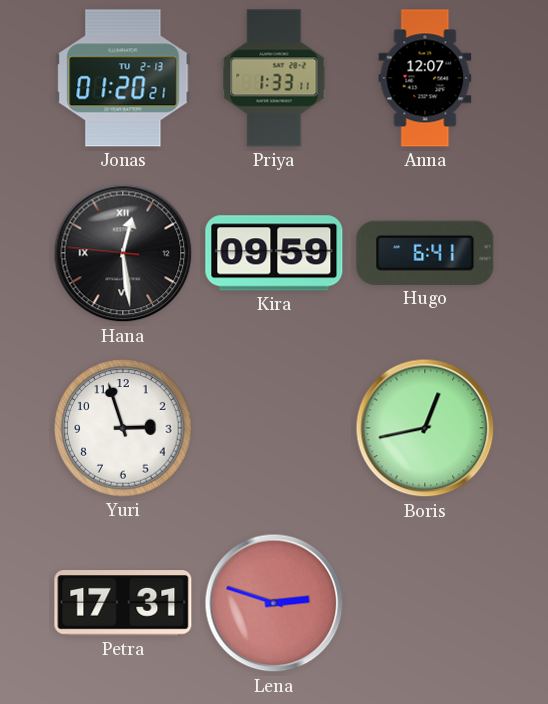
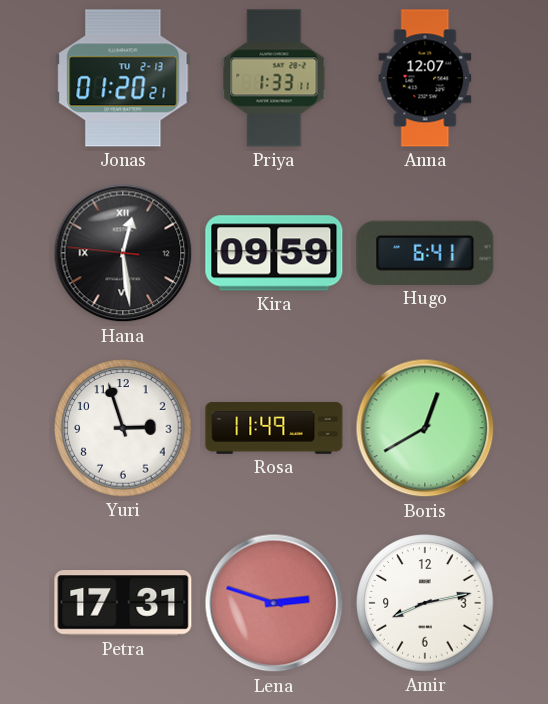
Rosa: none -> 11:49 (274, 428)
Boris: 12:43 -> 12:40 (425, 428)
Amir: none -> 8:13 (425, 603)
